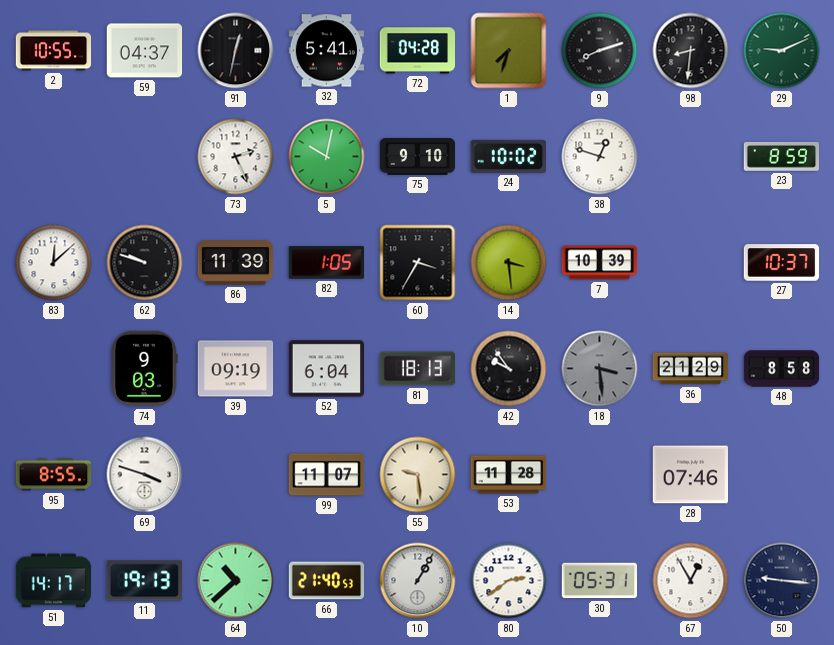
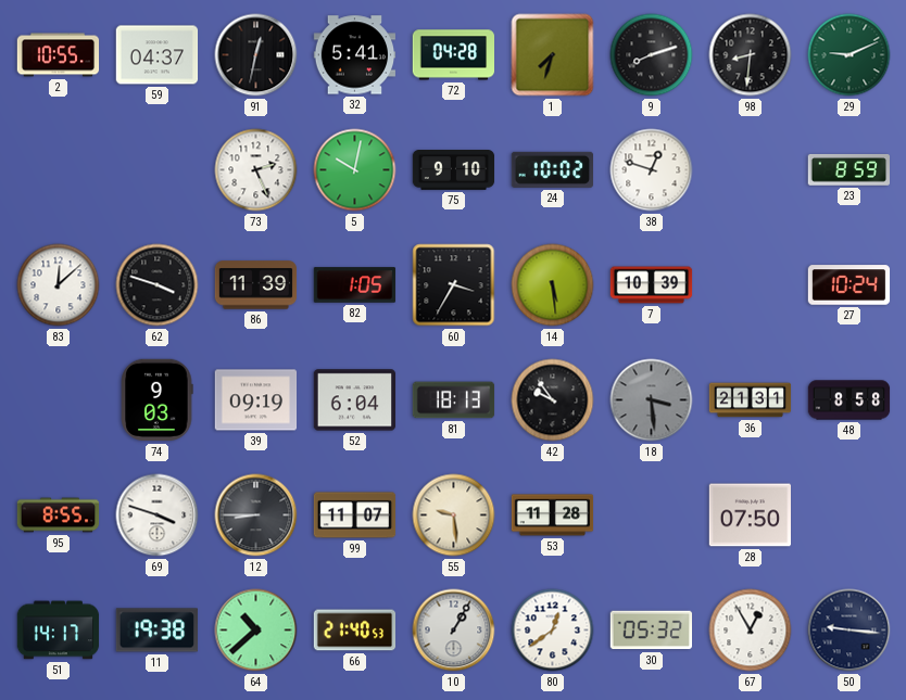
62: 9:48 -> 3:48 (158, 285)
14: 3:29 -> 5:29 (553, 285)
27: 10:37 -> 10:24 (850, 285)
36: 21:29 -> 21:31 (751, 400)
12: none -> 8:45 (256, 516)
28: 07:46 -> 07:50 (751, 516)
11: 19:13 -> 19:38 (156, 631)
80: 2:39 -> 12:39 (553, 631)
30: 05:31 -> 05:32 (651, 631)
